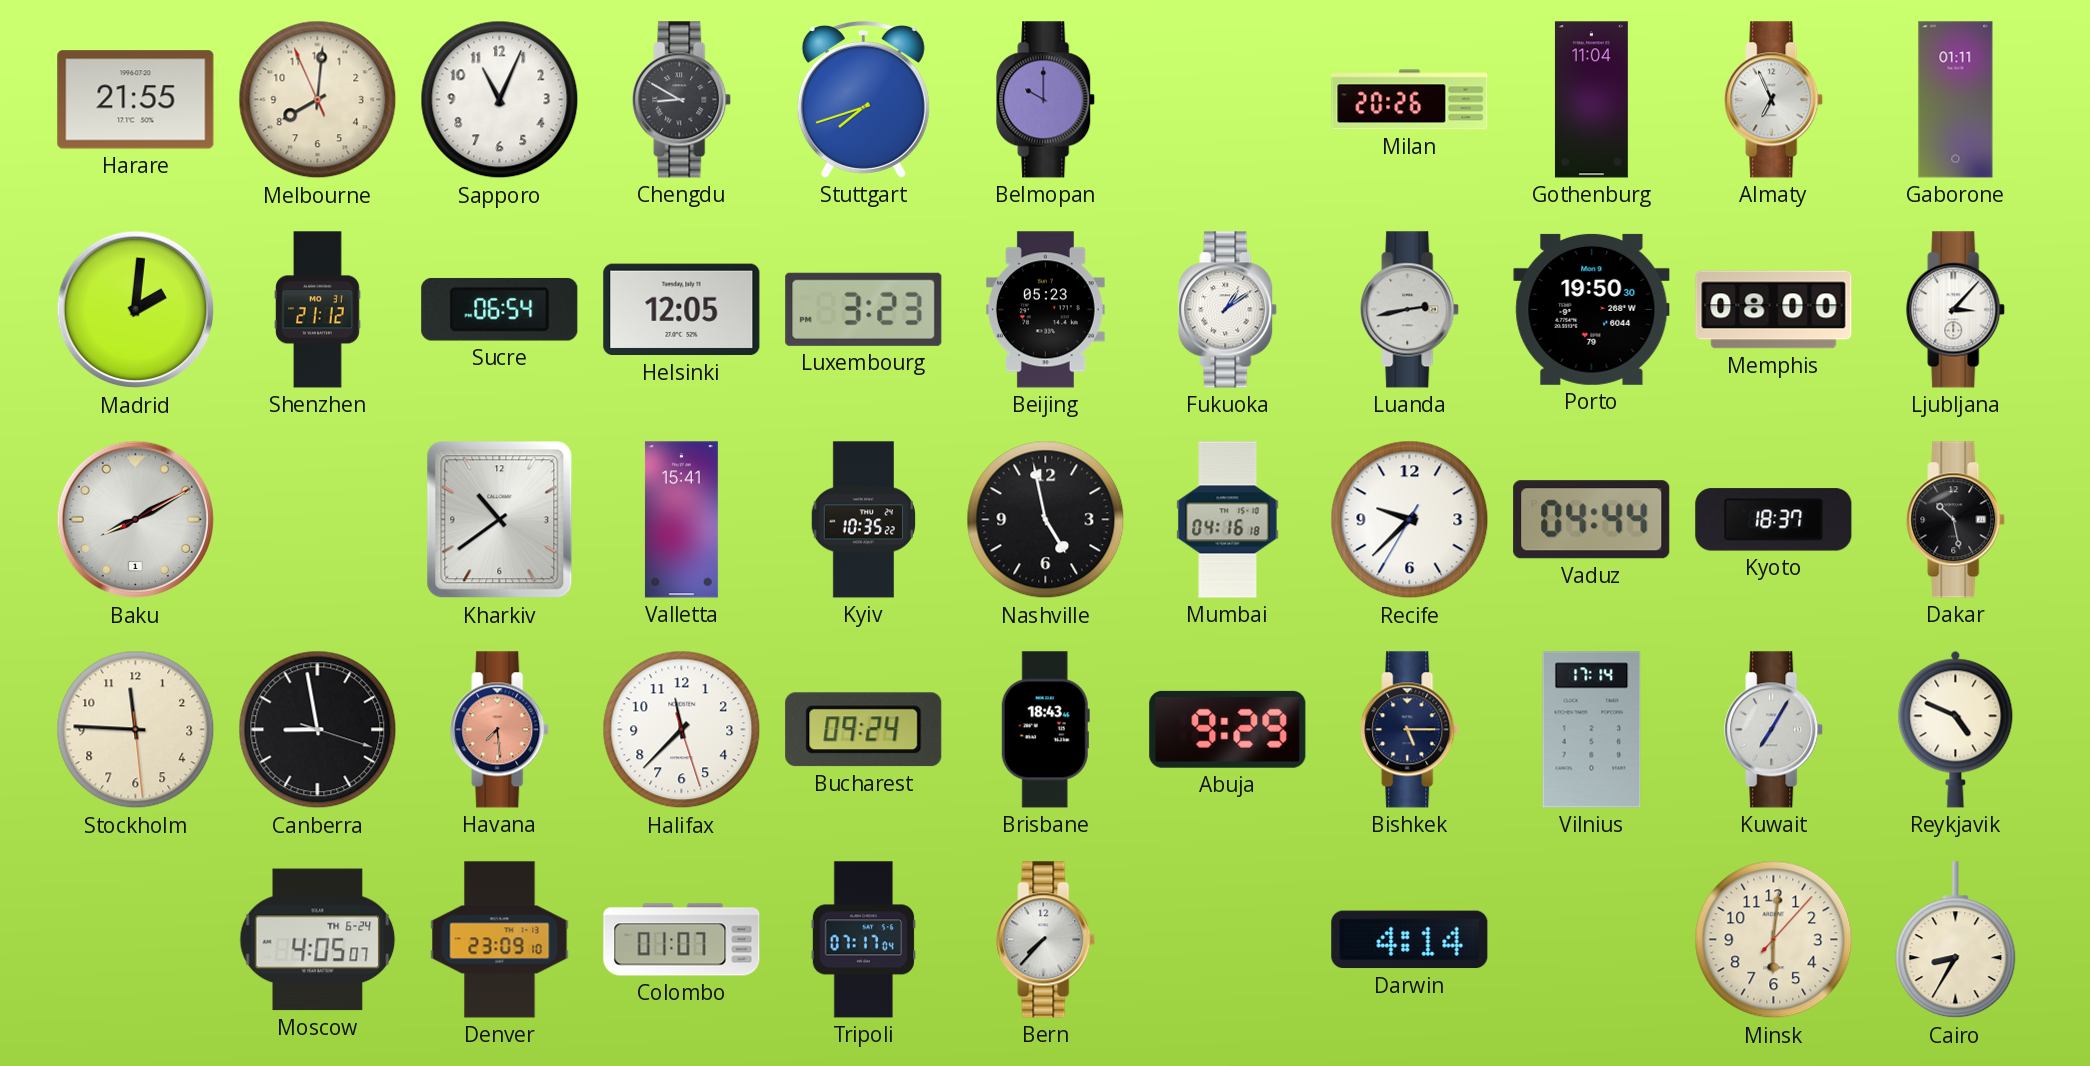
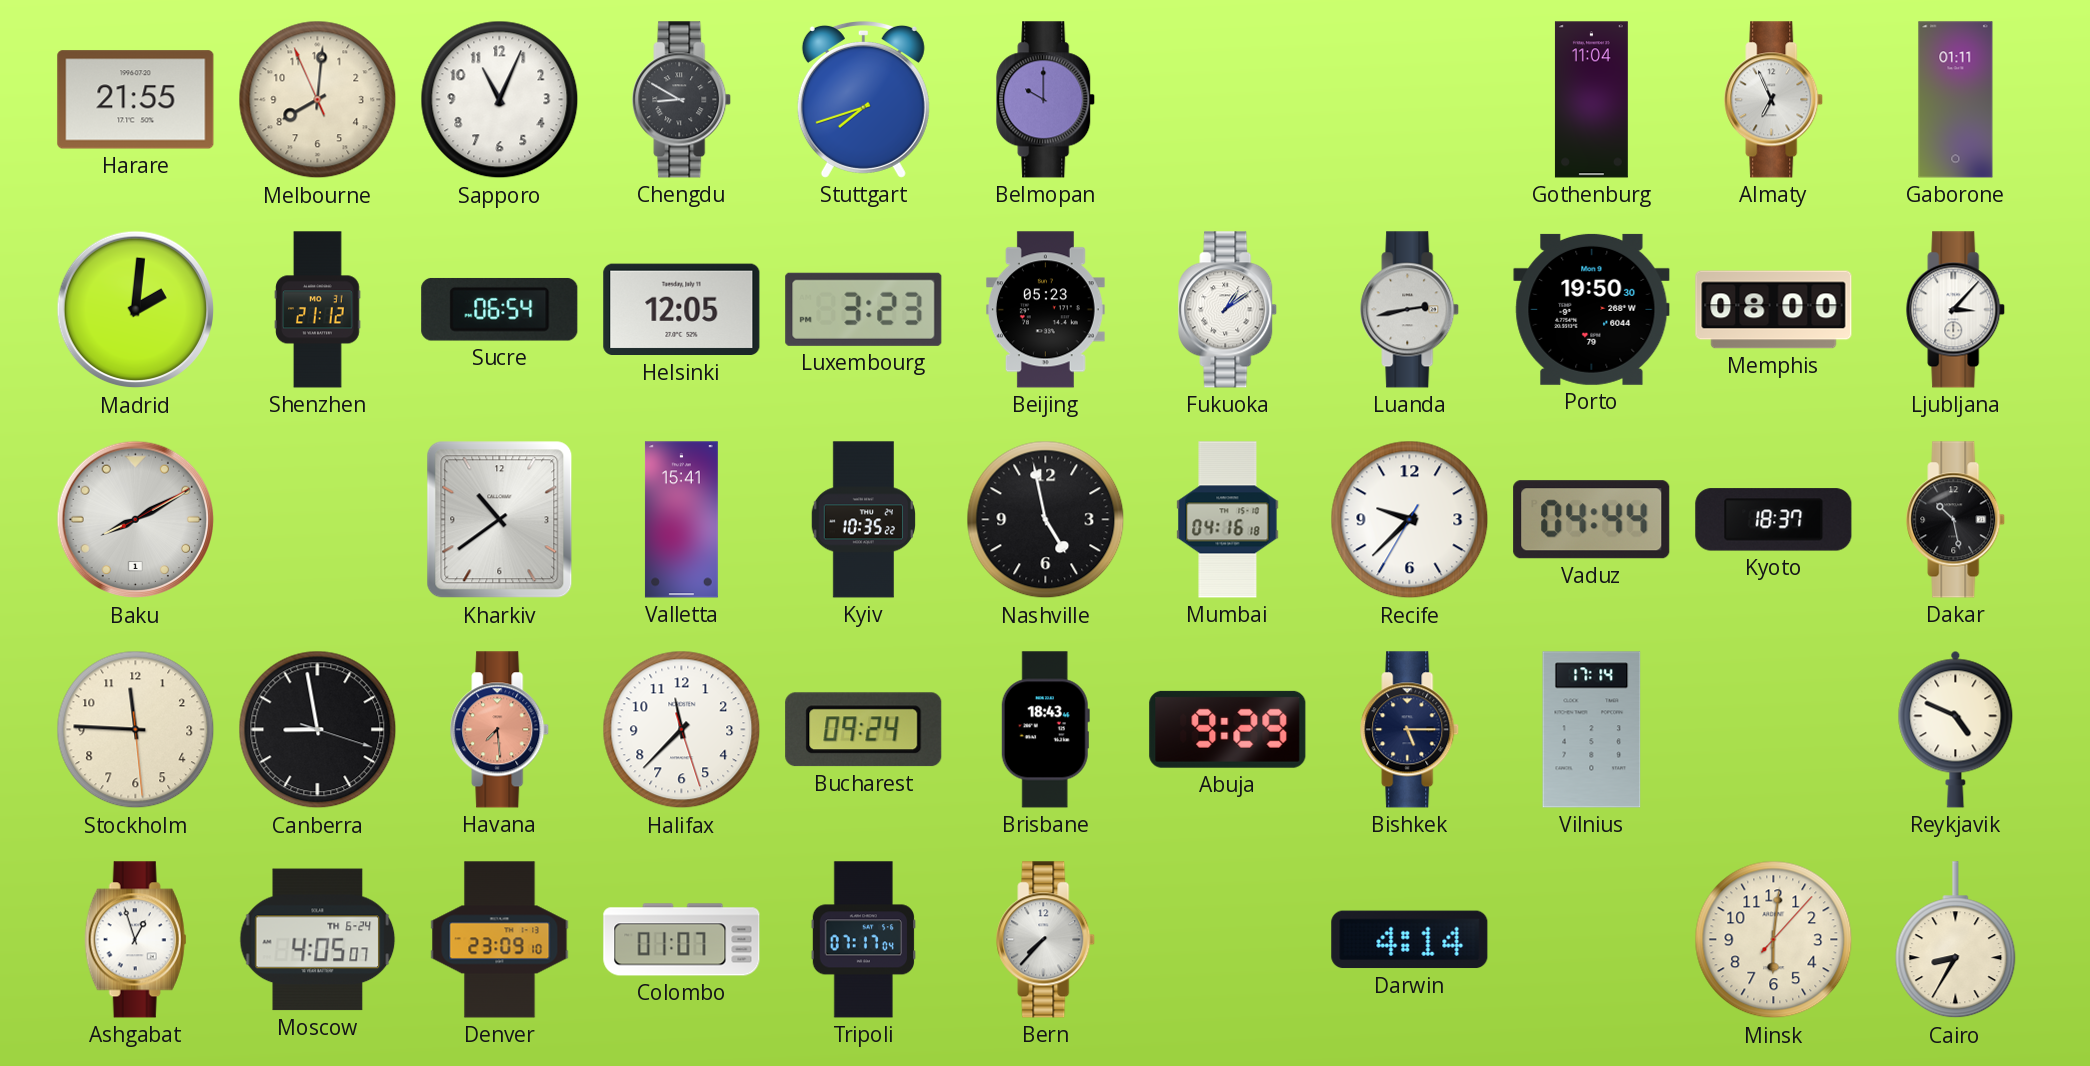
Milan: 20:26 -> none (1410, 100)
Kuwait: 7:05 -> none (1774, 730)
Ashgabat: none -> 12:57 (136, 940)
